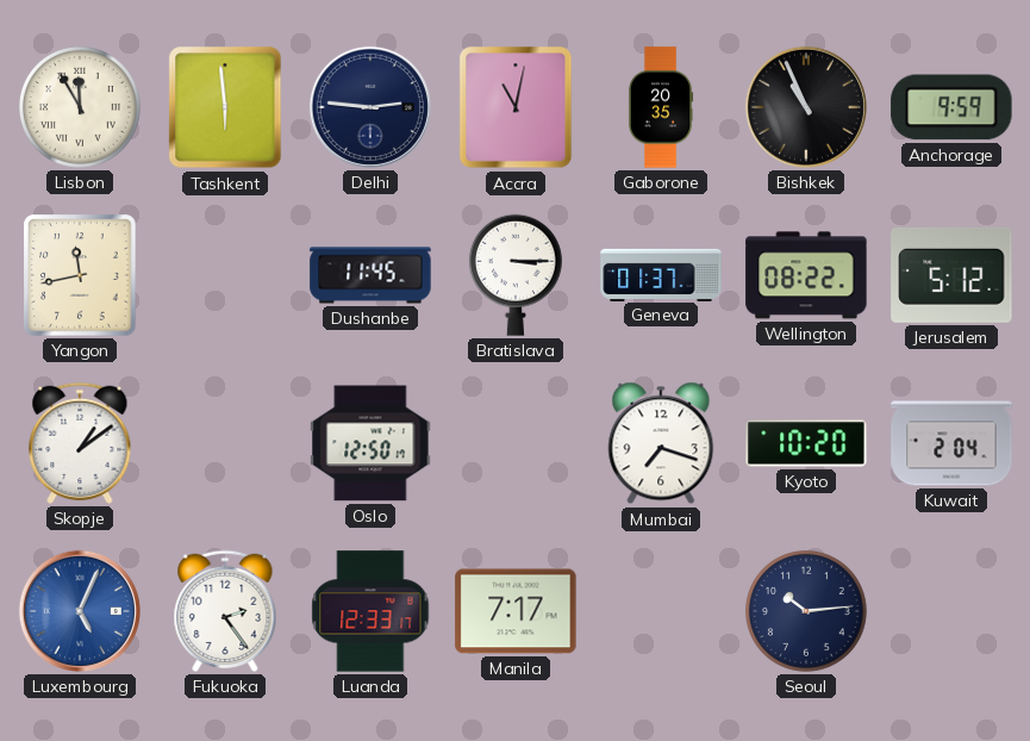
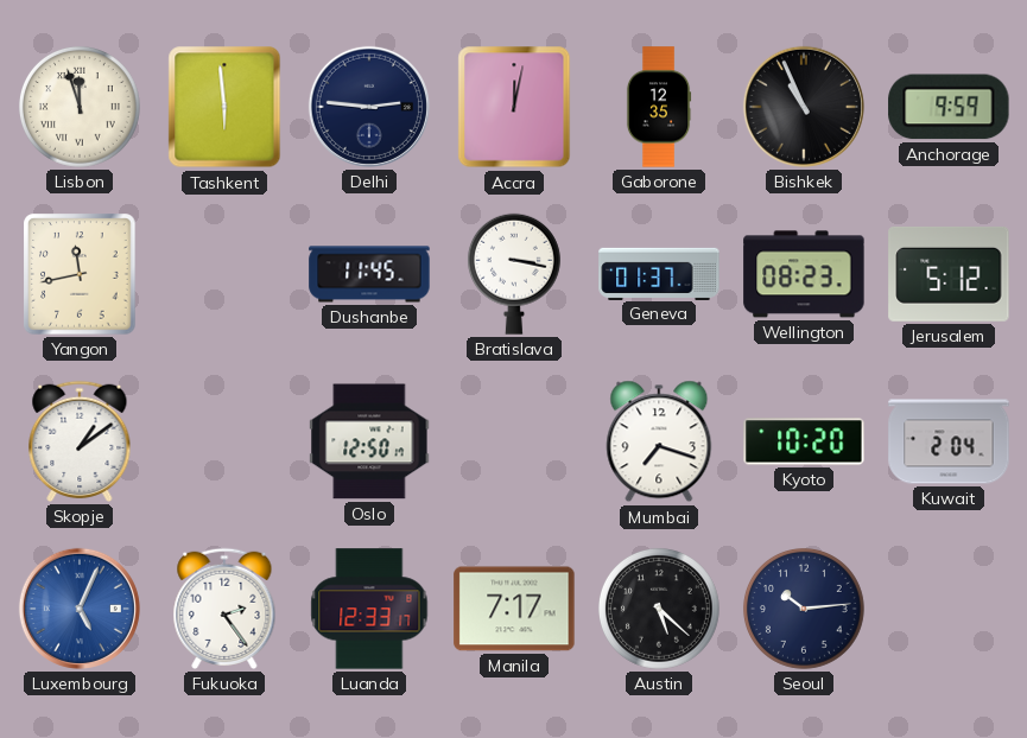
Lisbon: 11:55 -> 11:57 (80, 107)
Accra: 11:02 -> 12:02 (514, 107)
Gaborone: 20:35 -> 12:35 (659, 107)
Bratislava: 3:15 -> 3:17 (514, 274)
Wellington: 08:22 -> 08:23 (804, 274)
Austin: none -> 5:22 (659, 609)
